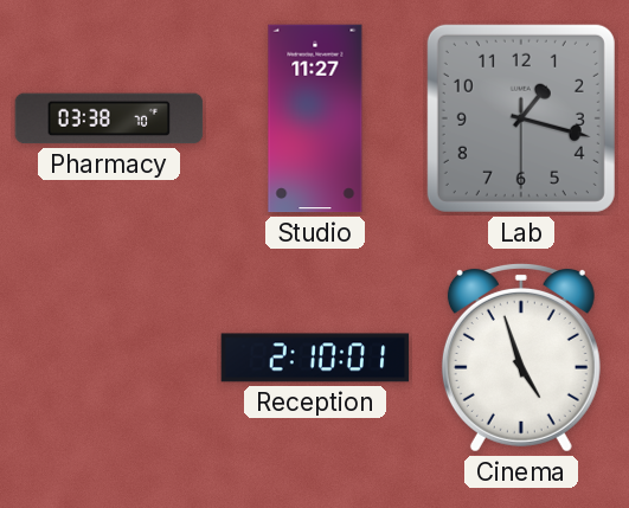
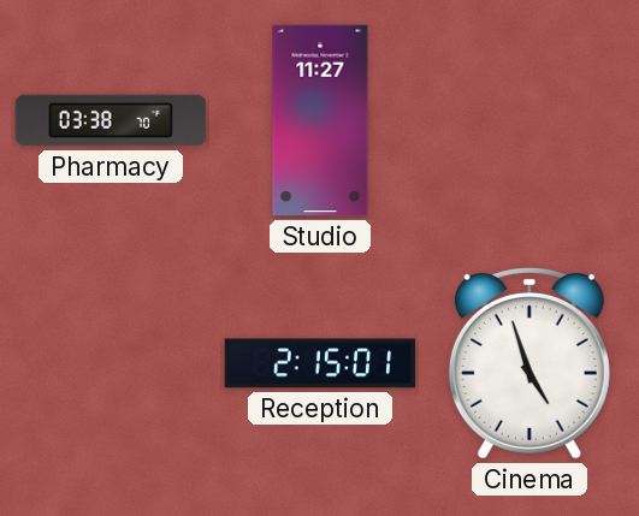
Lab: 1:17 -> none (521, 118)
Reception: 2:10 -> 2:15 (320, 363)
